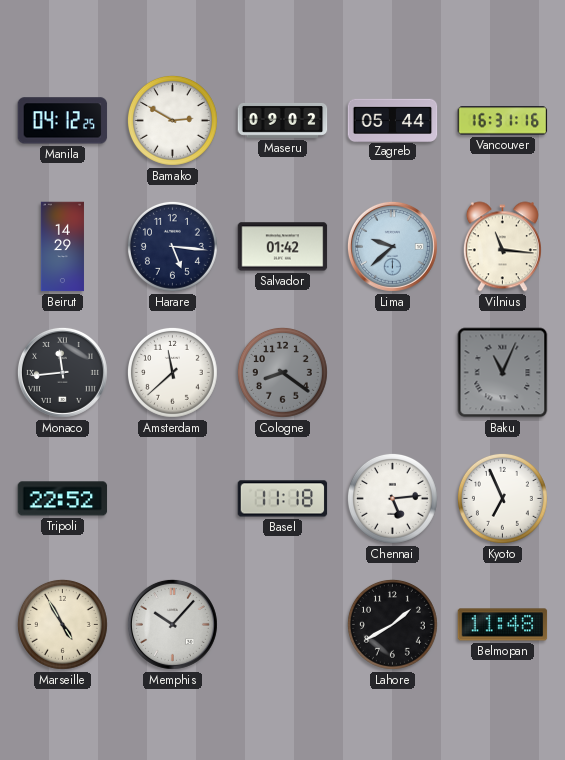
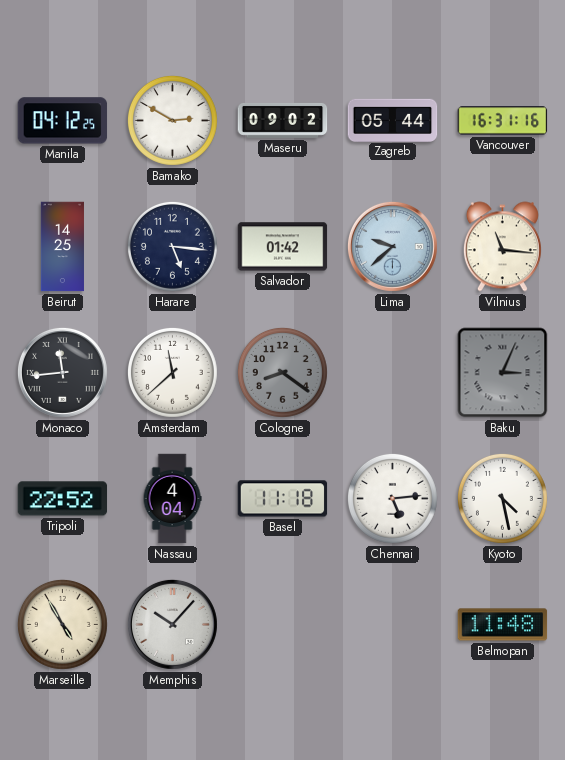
Beirut: 14:29 -> 14:25 (62, 247)
Baku: 11:04 -> 3:04 (503, 373)
Nassau: none -> 4:04 (172, 499)
Kyoto: 6:56 -> 4:28 (502, 498)
Lahore: 1:40 -> none (392, 624)
